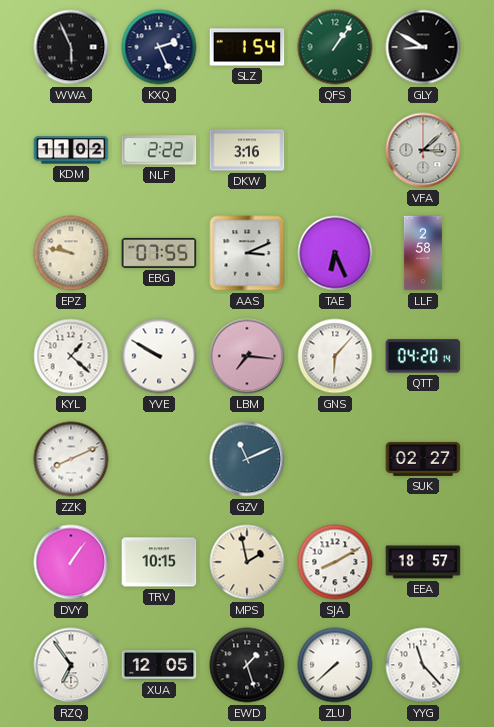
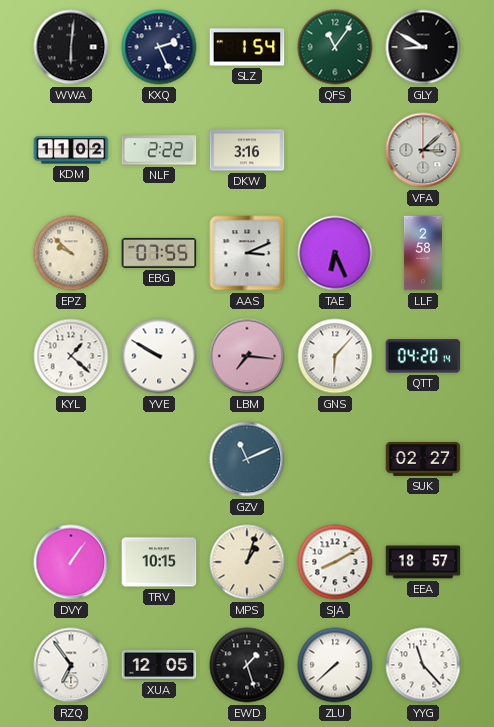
WWA: 5:56 -> 6:01 (71, 47)
QFS: 1:06 -> 11:06 (335, 47)
EPZ: 9:47 -> 9:52 (71, 253)
ZZK: 8:11 -> none (71, 459)
MPS: 1:58 -> 1:03 (247, 562)
